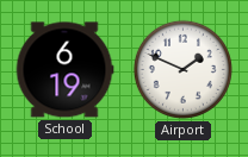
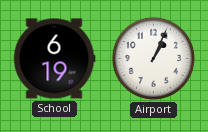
Airport: 1:49 -> 1:04 (153, 58)
